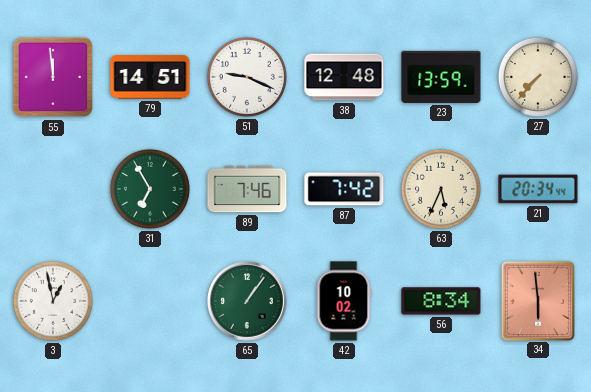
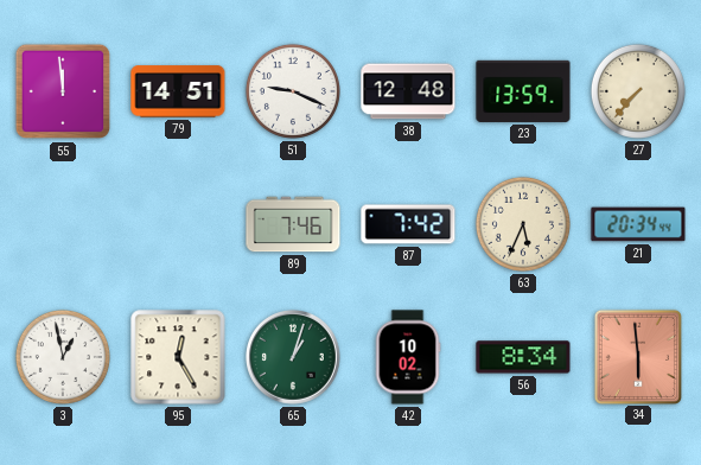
31: 6:55 -> none (150, 189)
95: none -> 12:25 (178, 357)
65: 1:06 -> 1:03 (294, 358)
